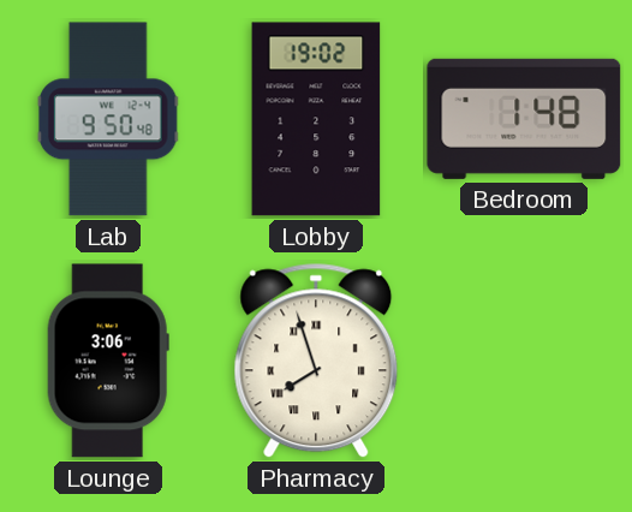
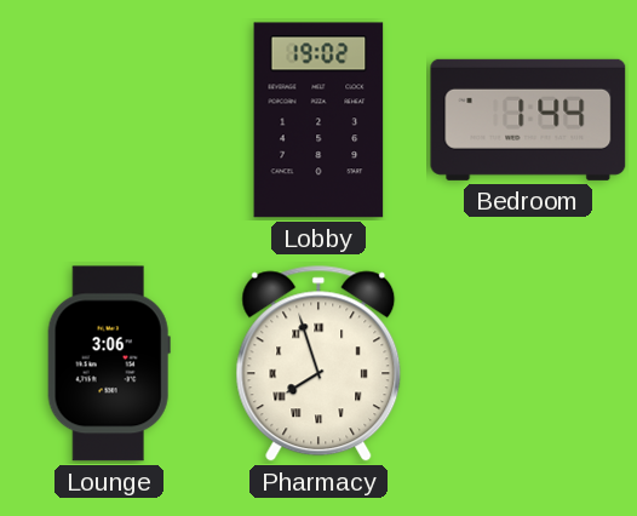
Lab: 9:50 -> none (108, 119)
Bedroom: 1:48 -> 1:44 (528, 120)
